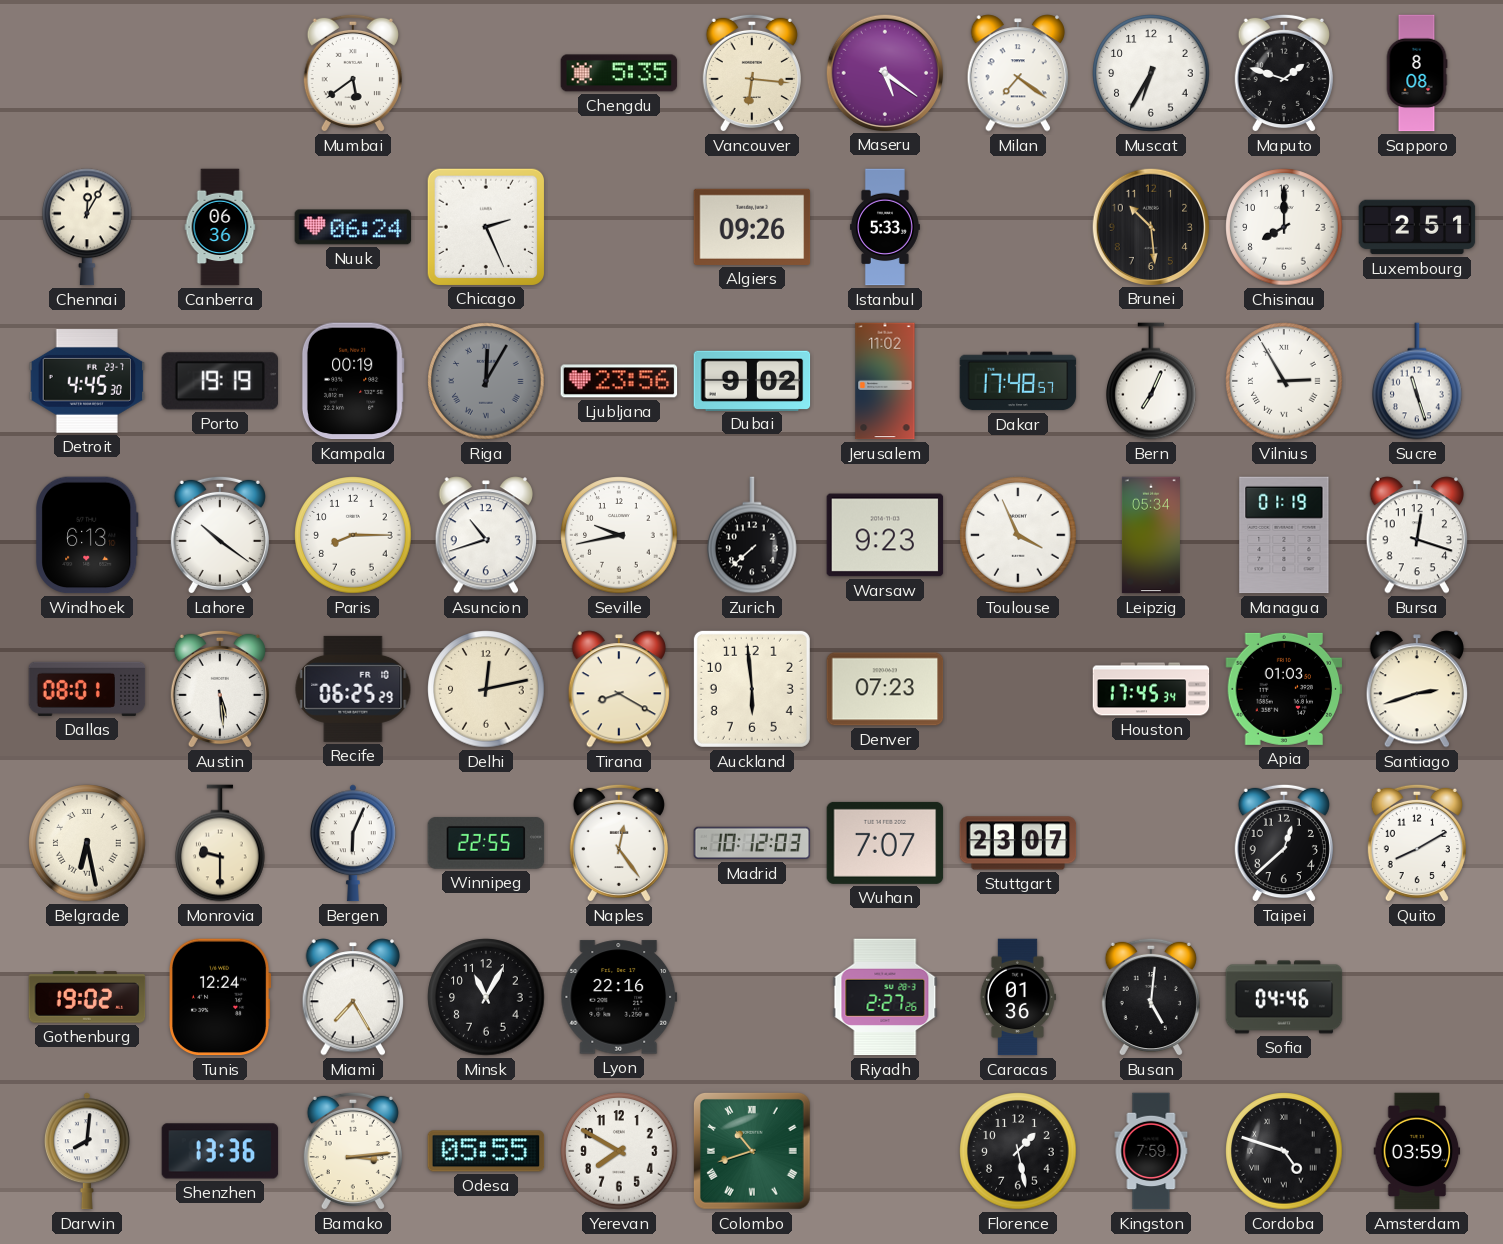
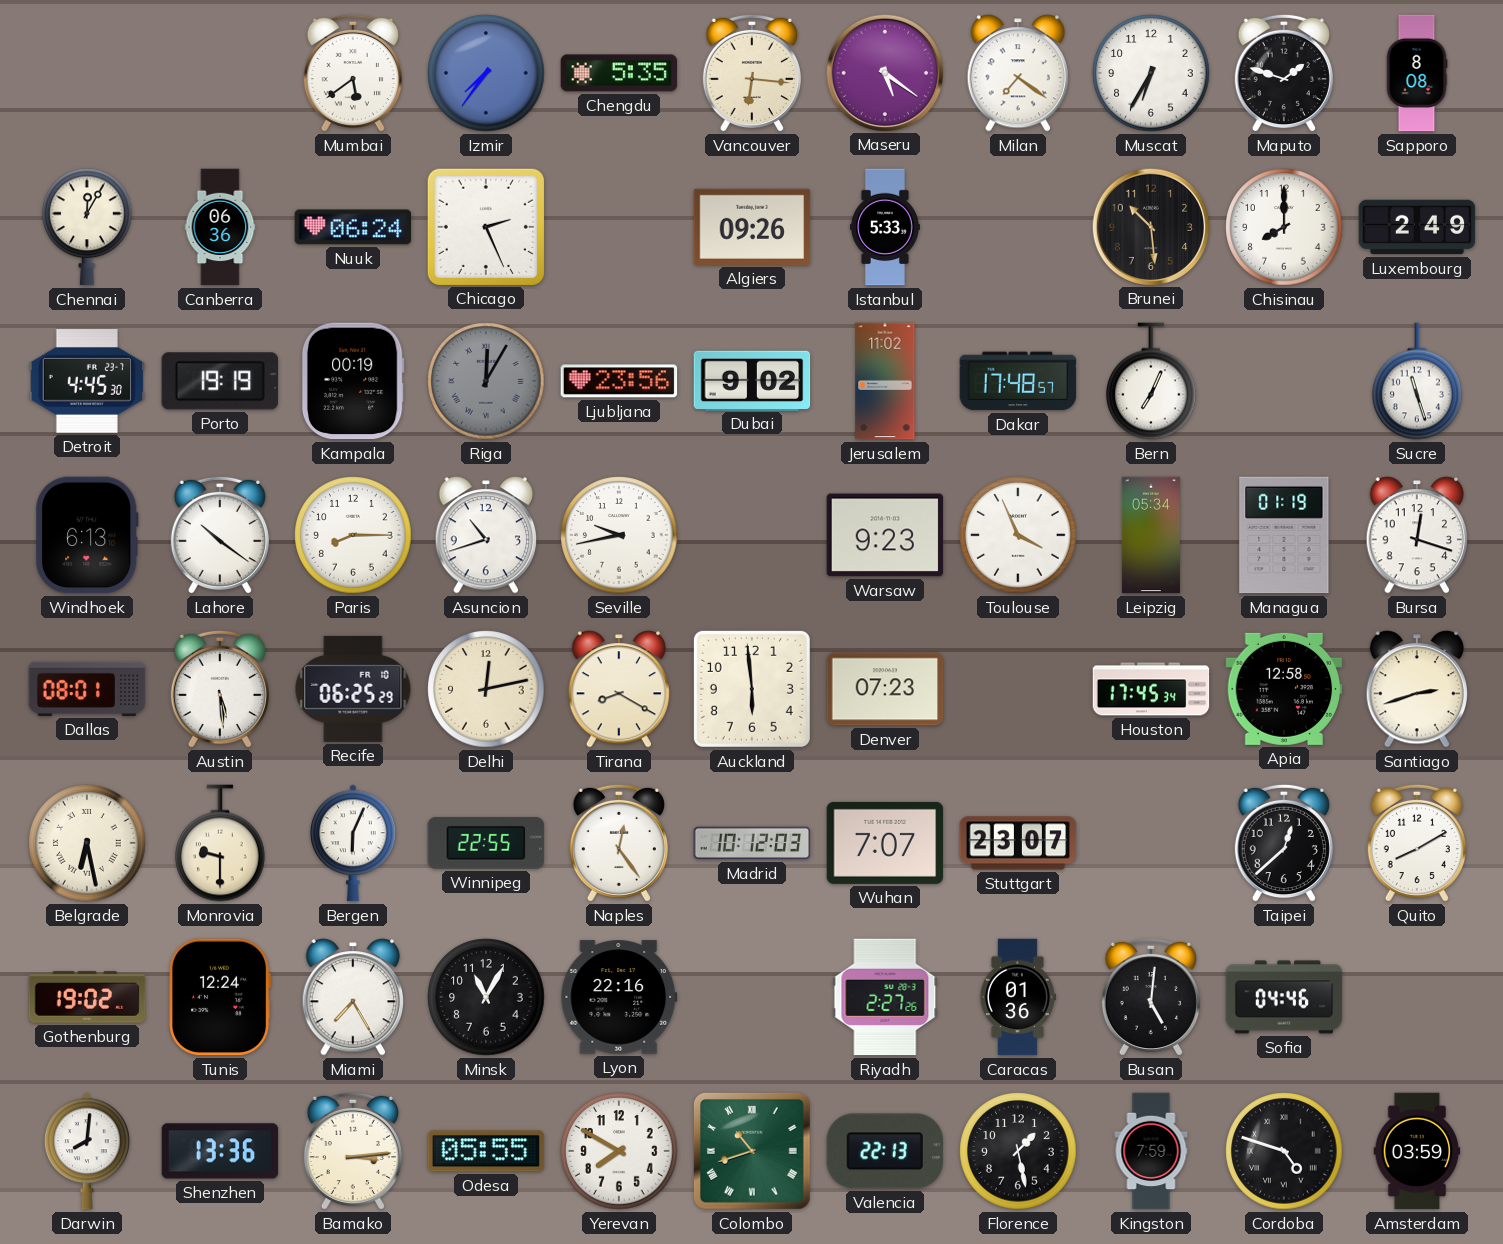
Izmir: none -> 7:36 (486, 73)
Luxembourg: 2:51 -> 2:49 (1417, 227)
Vilnius: 2:55 -> none (1284, 381)
Zurich: 7:38 -> none (753, 535)
Apia: 01:03 -> 12:58 (1284, 689)
Valencia: none -> 22:13 (884, 1151)
